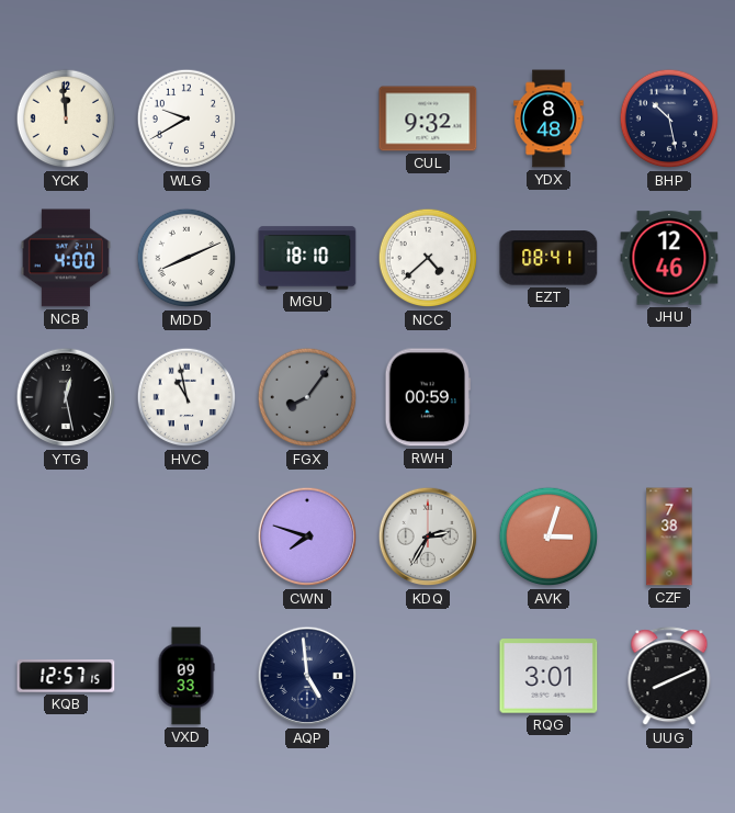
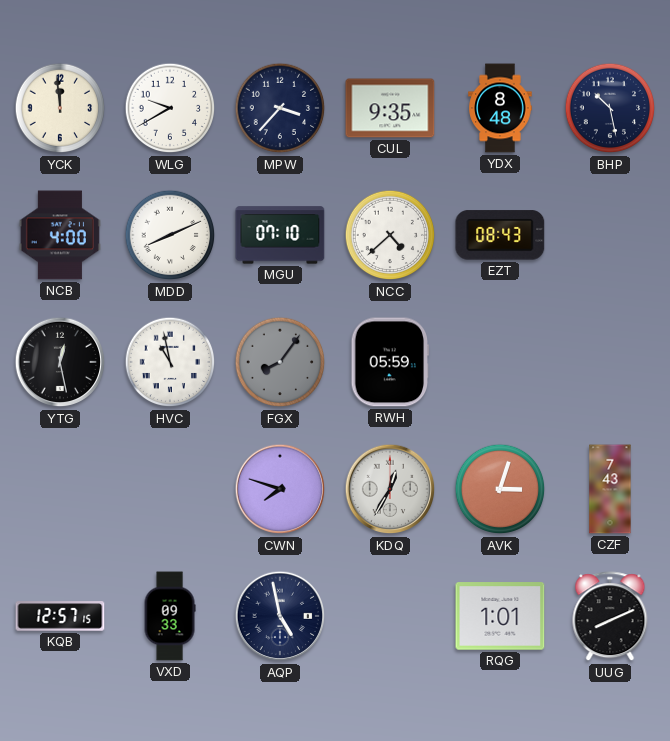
MPW: none -> 3:37 (280, 108)
CUL: 9:32 -> 9:35 (390, 108)
MGU: 18:10 -> 07:10 (280, 235)
EZT: 08:41 -> 08:43 (500, 235)
JHU: 12:46 -> none (669, 258)
RWH: 00:59 -> 05:59 (390, 362)
KDQ: 2:35 -> 12:35 (390, 489)
CZF: 7:38 -> 7:43 (610, 489)
AQP: 4:59 -> 4:58 (280, 616)
RQG: 3:01 -> 1:01 (500, 616)
